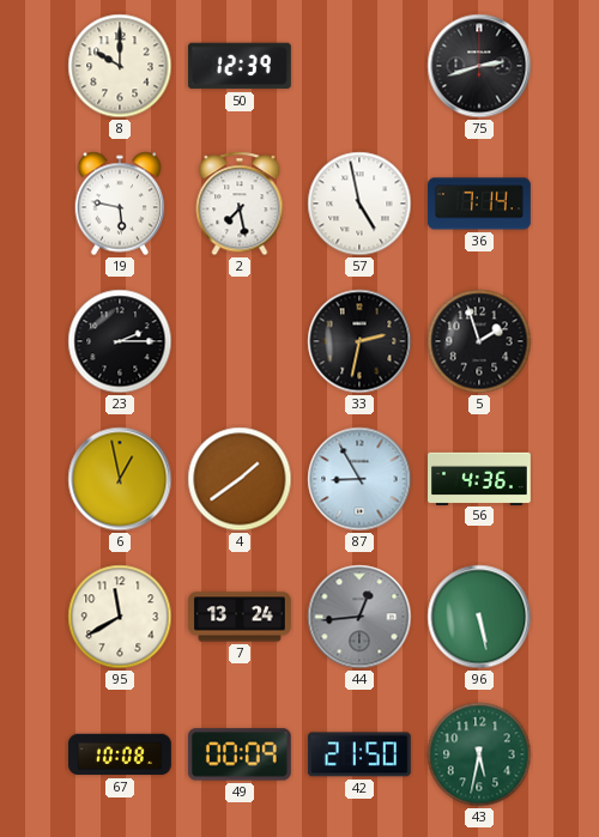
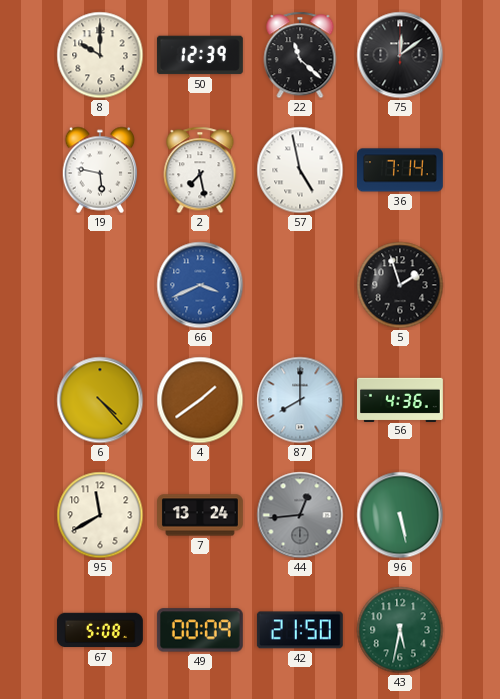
22: none -> 11:22 (300, 55)
75: 2:42 -> 12:09 (400, 55)
23: 2:15 -> none (120, 341)
66: none -> 3:41 (200, 285)
33: 2:32 -> none (359, 341)
6: 12:58 -> 4:23 (100, 400)
87: 8:55 -> 8:00 (300, 400)
67: 10:08 -> 5:08 (100, 630)
